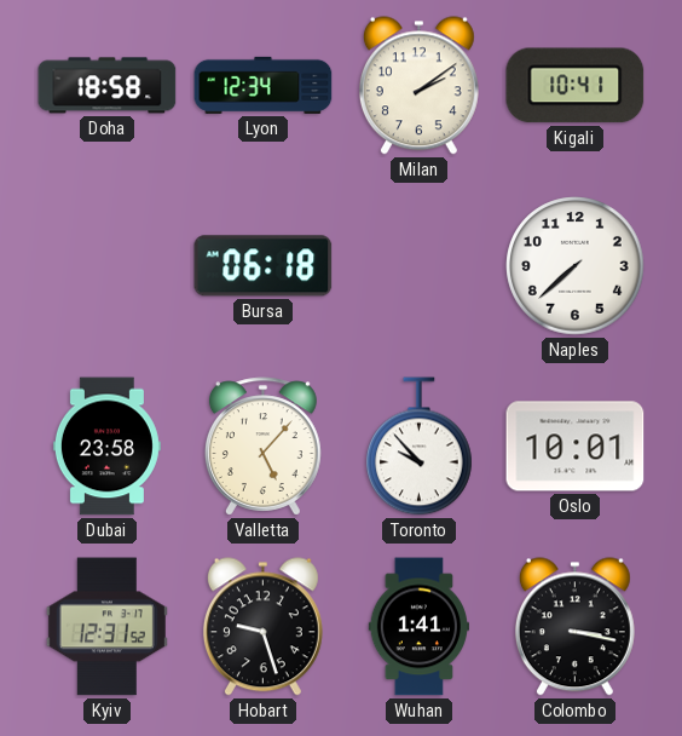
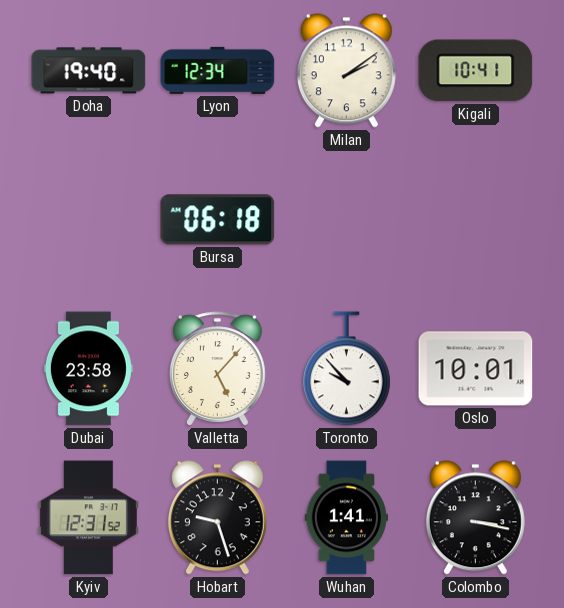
Doha: 18:58 -> 19:40 (89, 71)
Naples: 7:38 -> none (576, 266)
